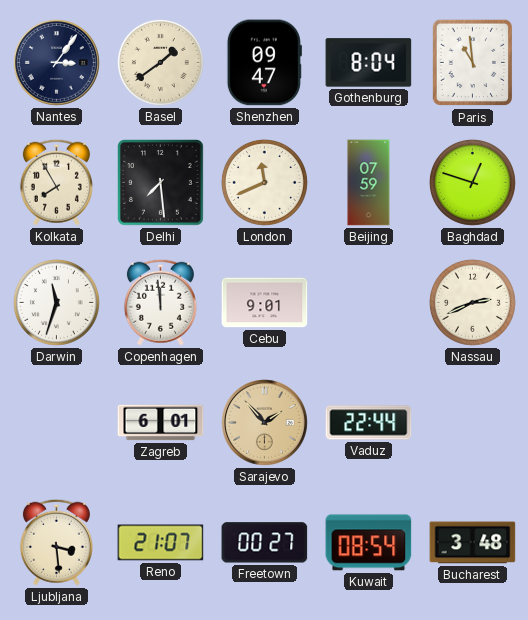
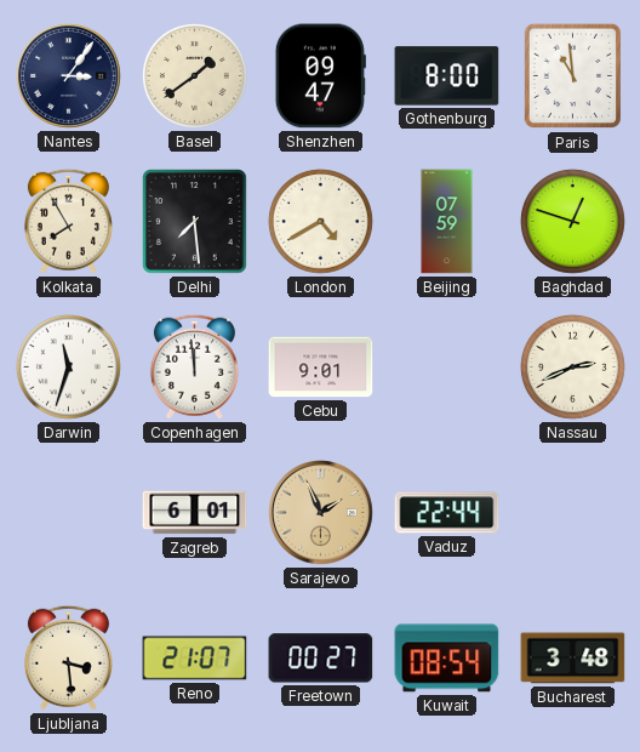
Gothenburg: 8:04 -> 8:00 (447, 76)
London: 11:41 -> 4:40 (320, 221)
Sarajevo: 1:53 -> 1:56 (321, 513)
